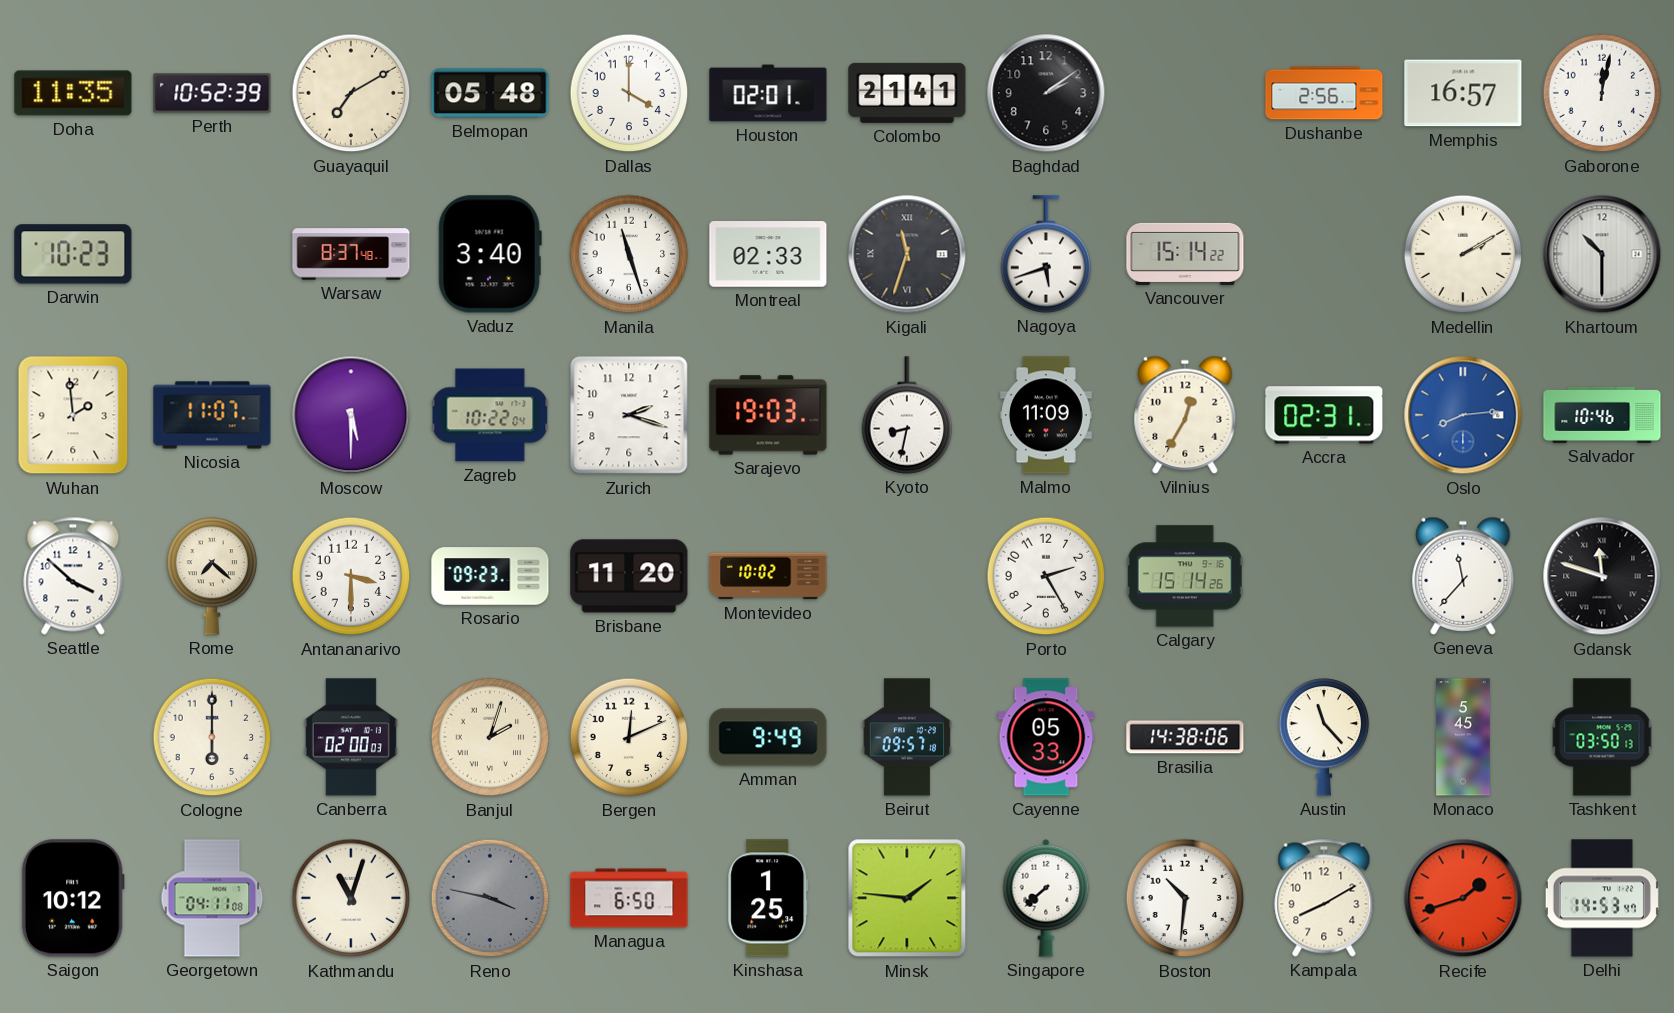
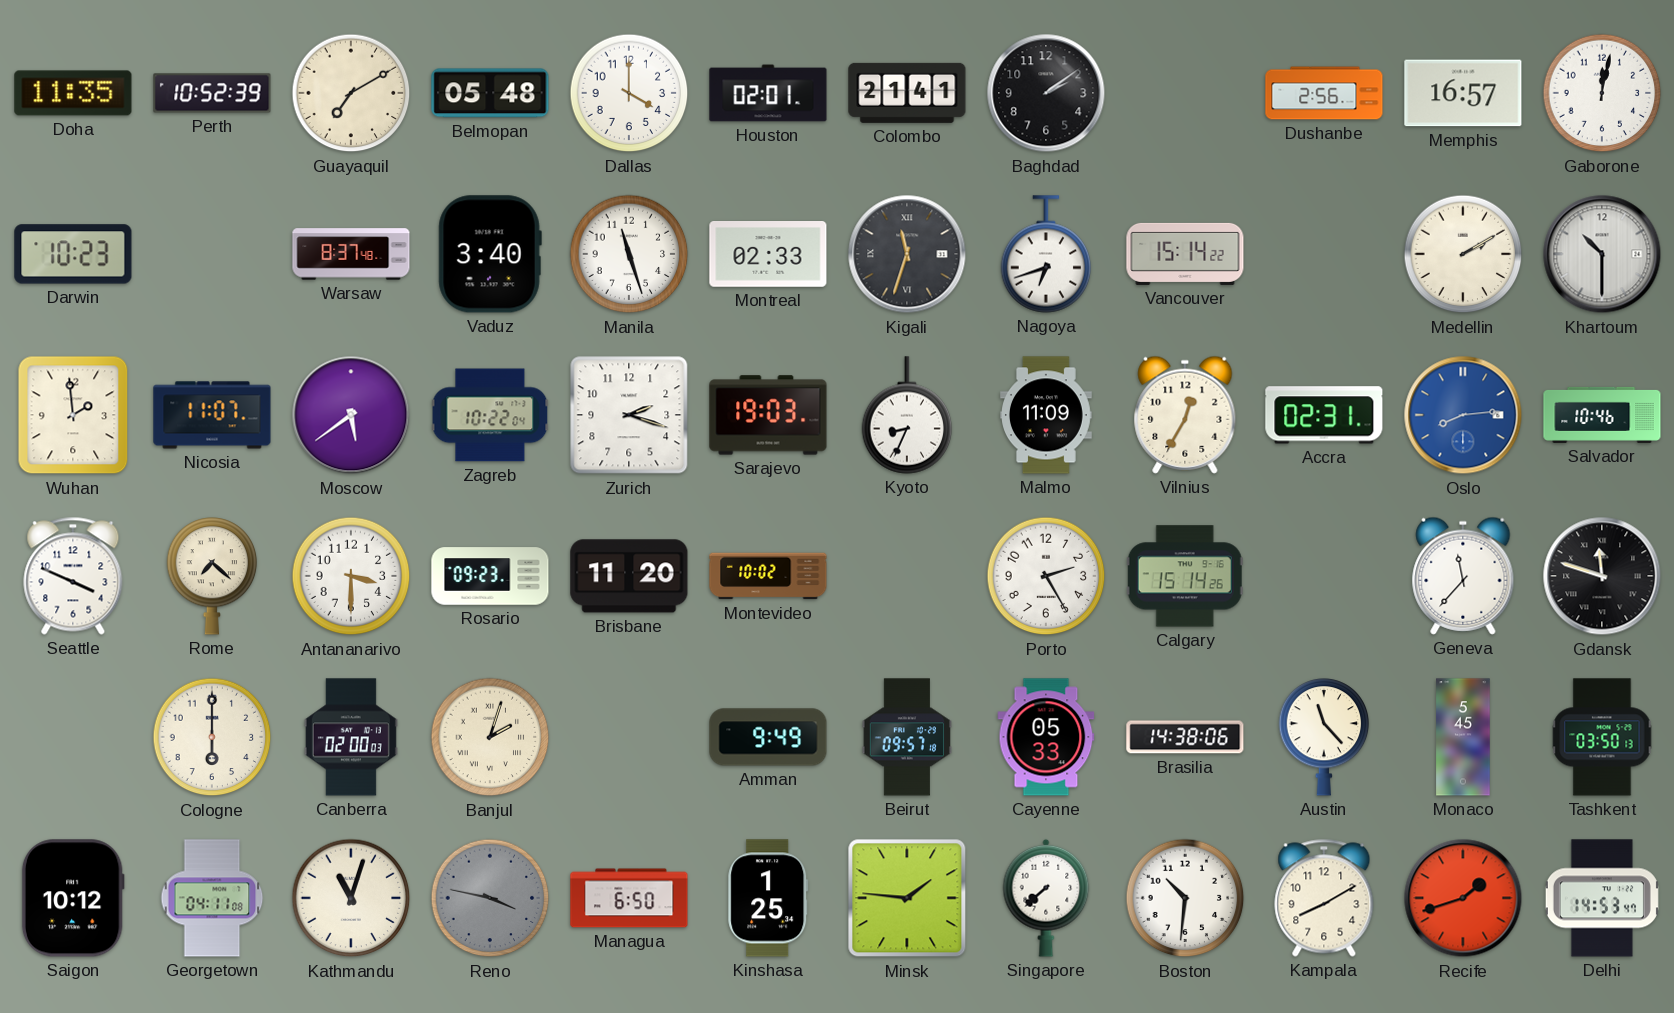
Nagoya: 5:42 -> 6:42 (1046, 254)
Moscow: 5:30 -> 5:39 (351, 415)
Kyoto: 8:32 -> 8:34 (907, 415)
Seattle: 3:52 -> 3:49 (73, 576)
Bergen: 12:11 -> none (629, 737)
